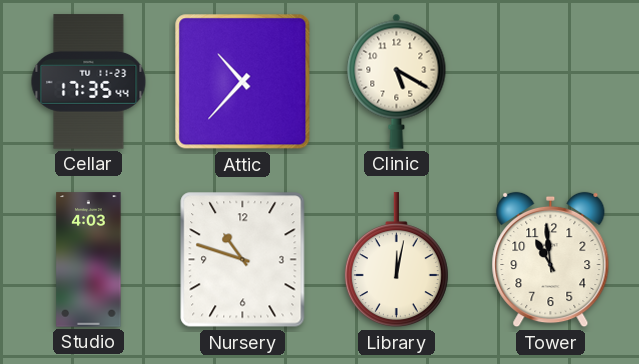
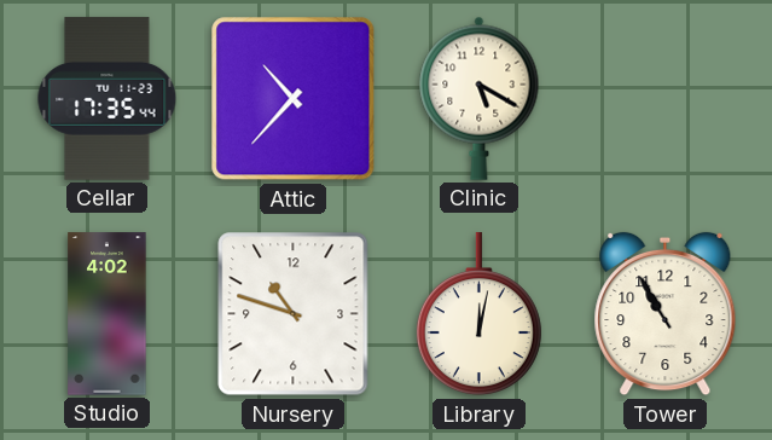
Studio: 4:03 -> 4:02 (108, 314)
Tower: 10:59 -> 10:55 (666, 314)
